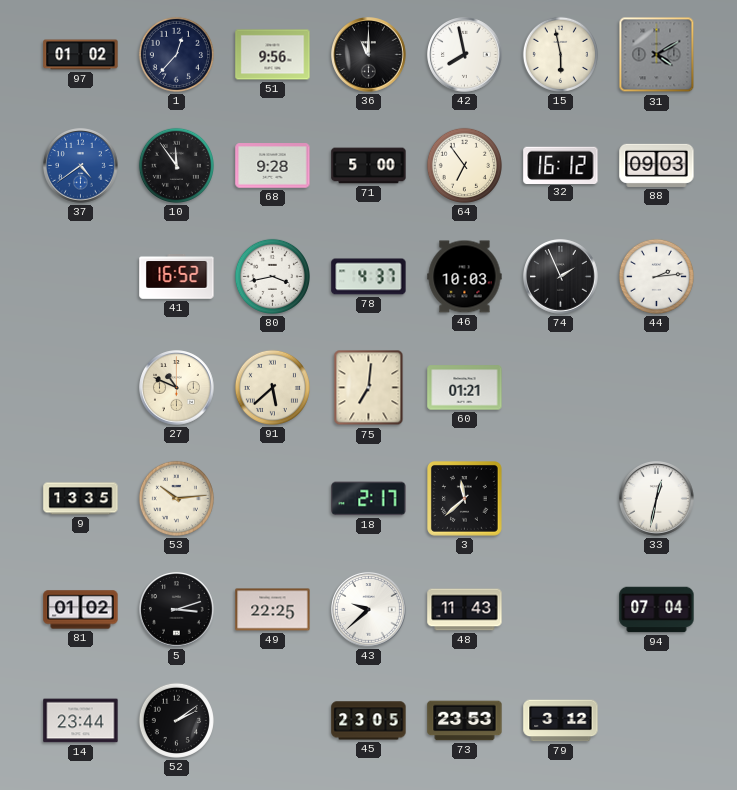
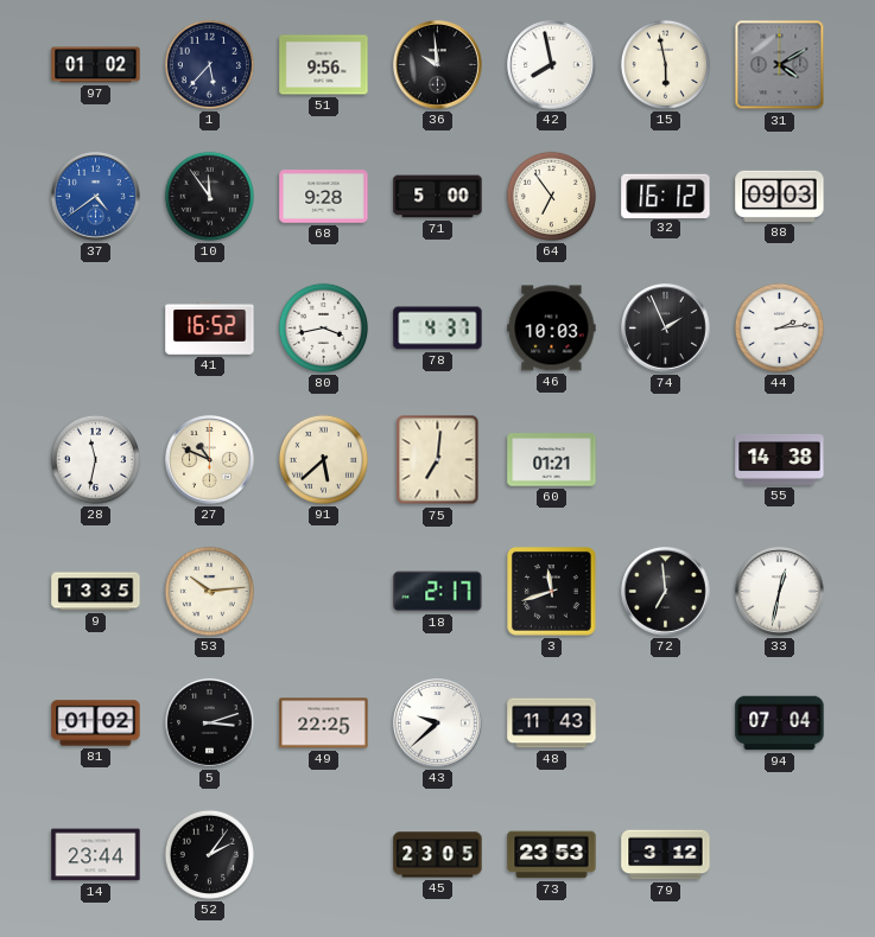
1: 12:37 -> 5:37 (209, 64)
36: 11:00 -> 9:59 (438, 65)
28: none -> 11:32 (95, 459)
55: none -> 14:38 (780, 459)
3: 11:38 -> 11:42 (552, 592)
72: none -> 6:59 (666, 592)
52: 2:09 -> 2:06 (209, 854)
